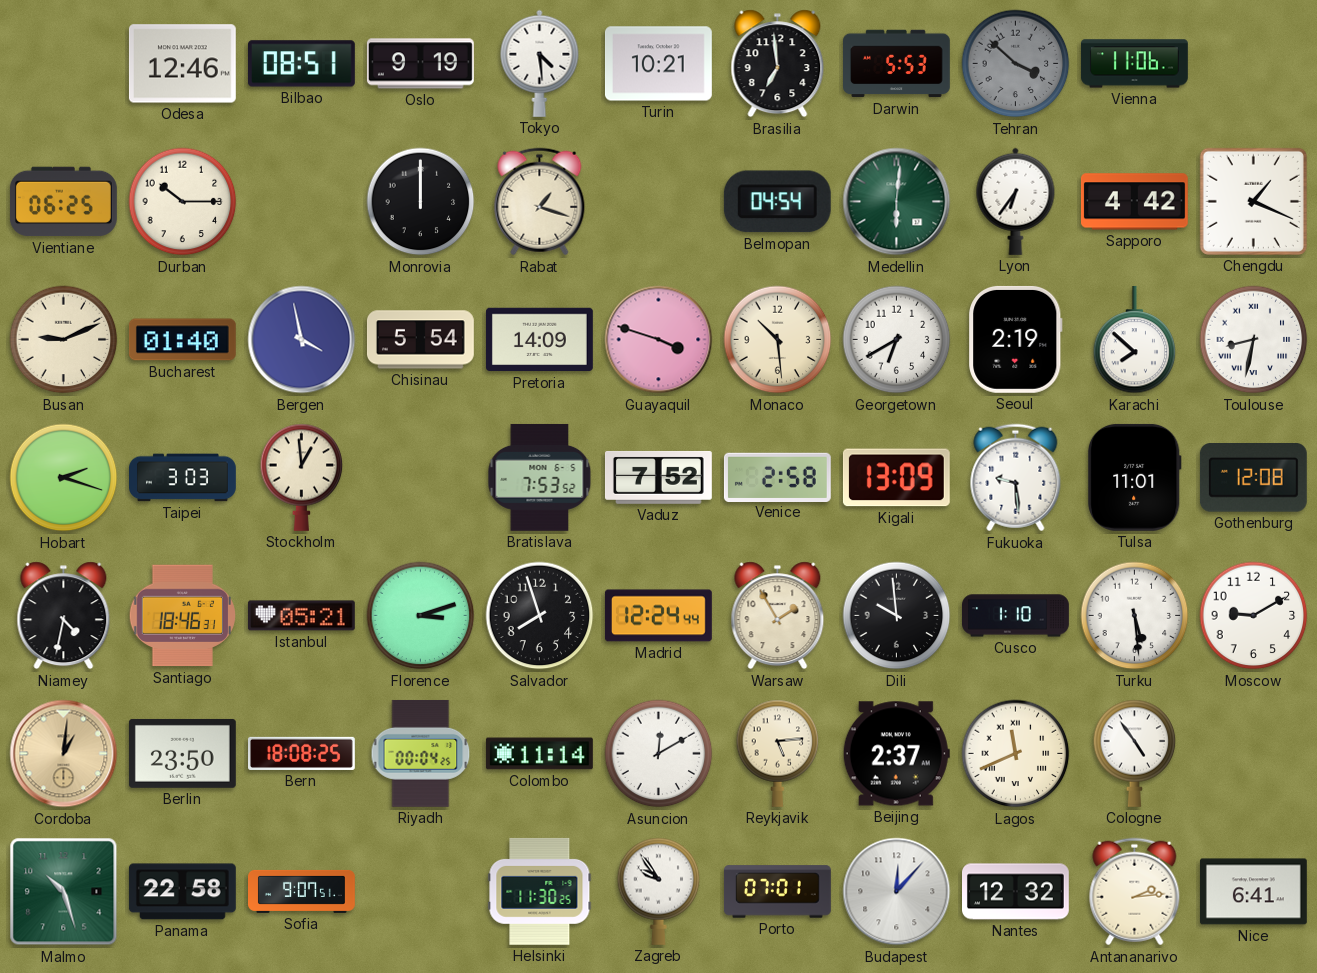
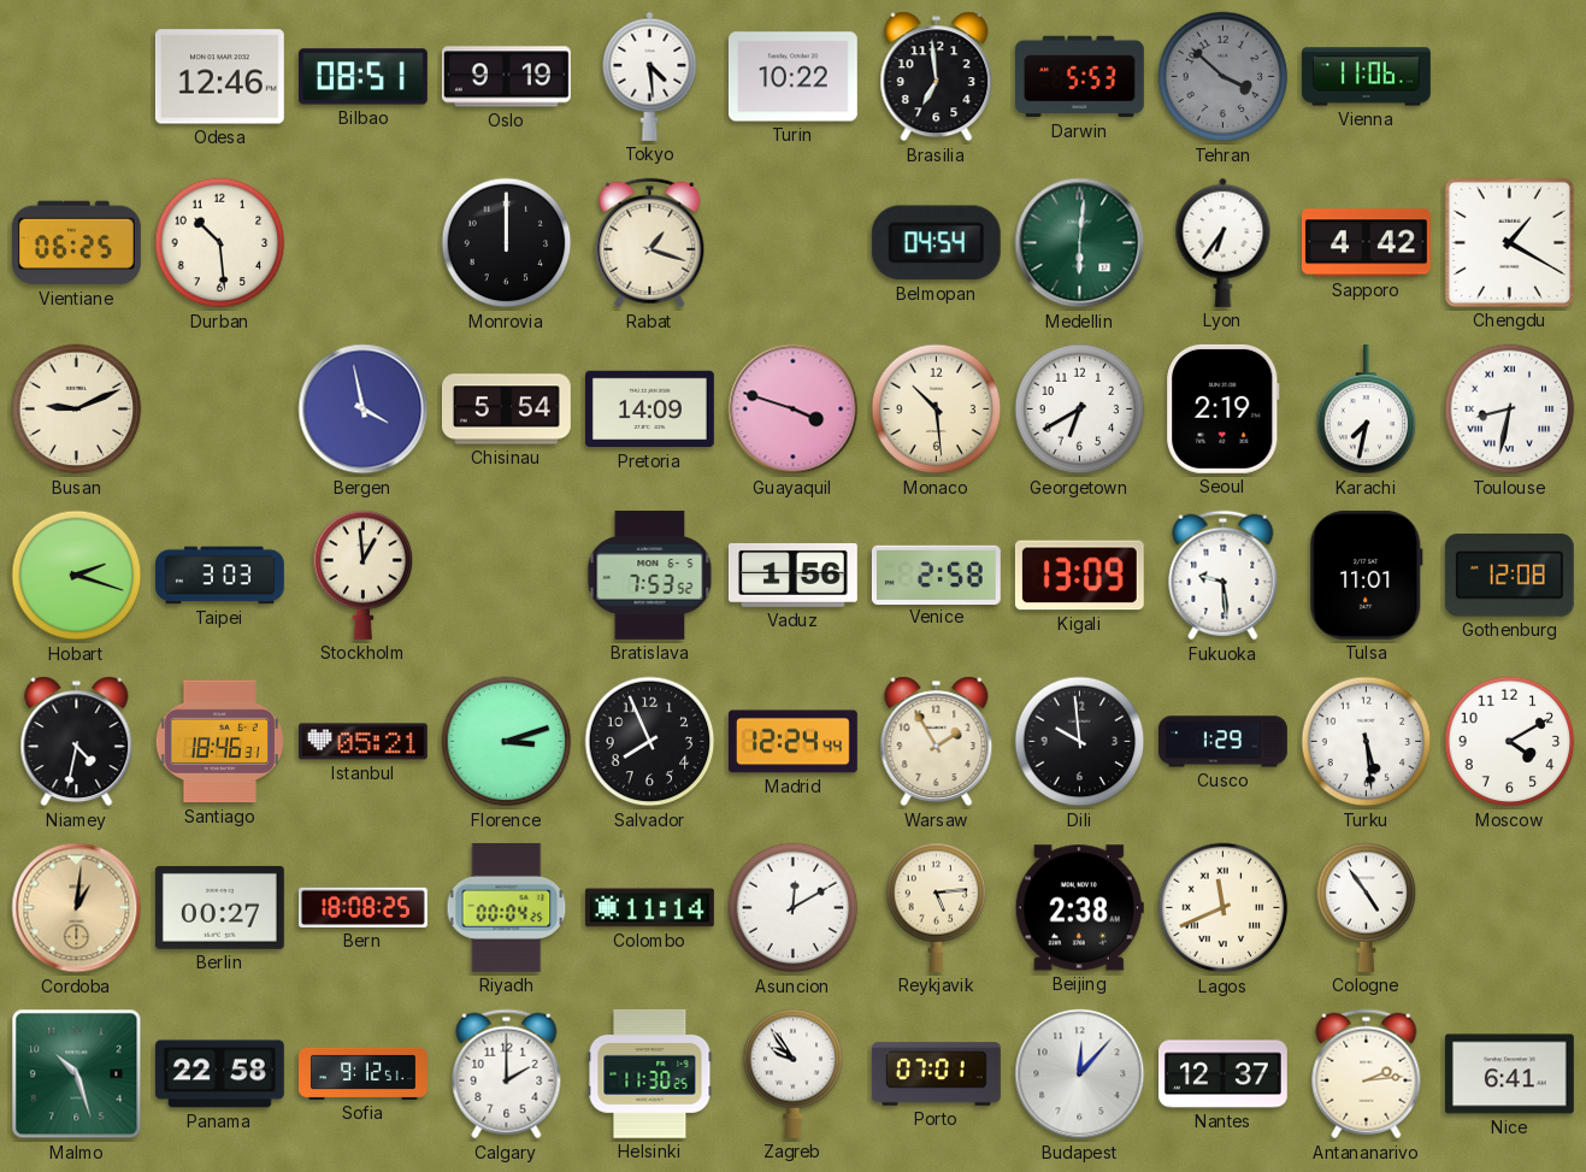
Turin: 10:21 -> 10:22 (792, 77)
Durban: 10:15 -> 10:29 (220, 243)
Chengdu: 1:19 -> 1:20 (1509, 242)
Bucharest: 01:40 -> none (182, 340)
Karachi: 7:52 -> 7:32 (1367, 410)
Vaduz: 7:52 -> 1:56 (792, 575)
Salvador: 7:57 -> 7:56 (650, 742)
Cusco: 1:10 -> 1:29 (1224, 742)
Moscow: 9:10 -> 4:10 (1510, 742)
Berlin: 23:50 -> 00:27 (219, 907)
Beijing: 2:37 -> 2:38 (1079, 908)
Sofia: 9:07 -> 9:12 (364, 1073)
Calgary: none -> 2:00 (507, 1074)
Nantes: 12:32 -> 12:37 (1224, 1074)
